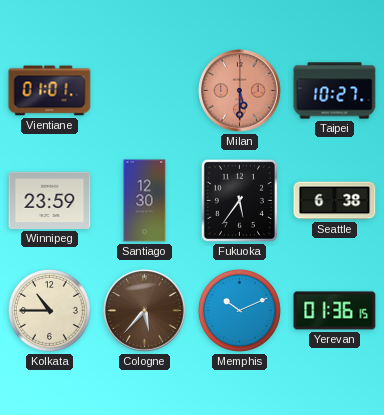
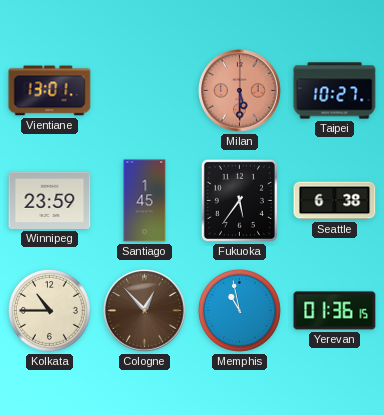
Vientiane: 01:01 -> 13:01 (50, 91)
Santiago: 12:30 -> 1:45 (145, 201)
Cologne: 5:37 -> 12:53 (145, 311)
Memphis: 10:11 -> 10:58 (239, 310)
